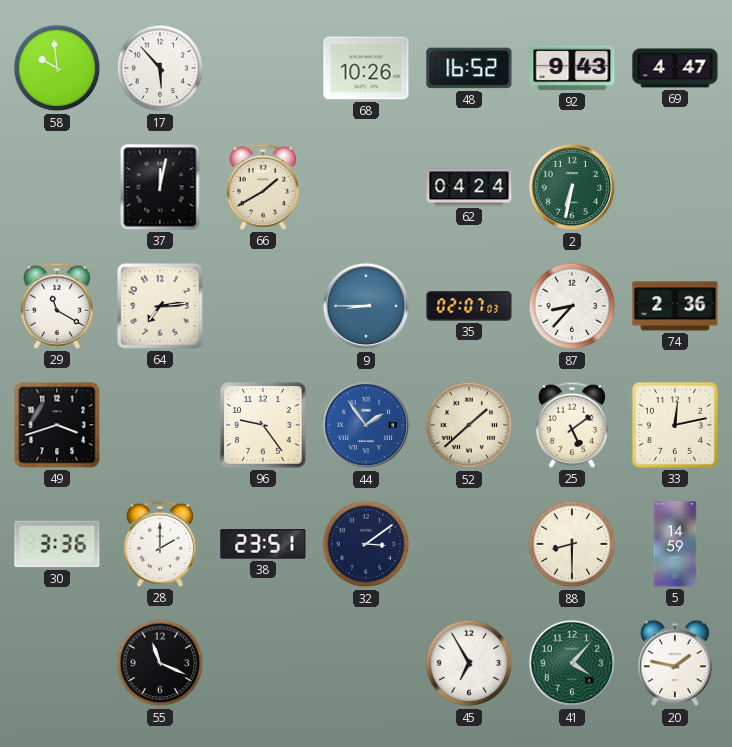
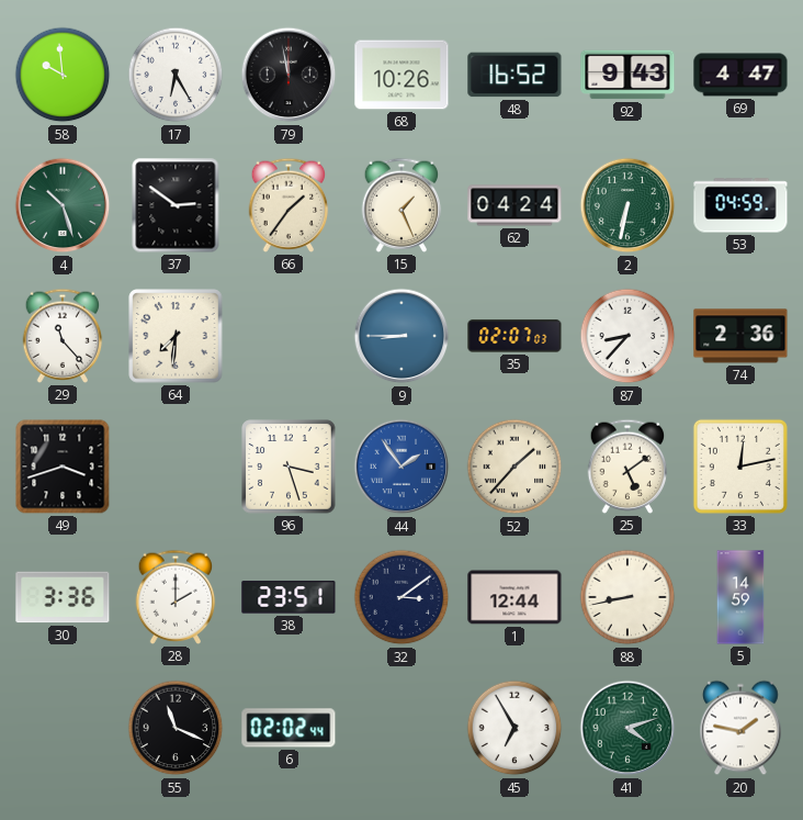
17: 5:53 -> 6:25 (176, 75)
79: none -> 11:58 (289, 75)
4: none -> 10:27 (63, 205)
37: 12:02 -> 2:51 (176, 205)
66: 1:40 -> 1:36 (289, 205)
15: none -> 1:26 (401, 205)
53: none -> 04:59 (740, 205)
29: 11:20 -> 11:23 (63, 336)
64: 7:14 -> 7:31 (176, 336)
96: 9:24 -> 3:27 (289, 467)
52: 1:38 -> 1:37 (514, 467)
1: none -> 12:44 (514, 597)
88: 8:30 -> 8:43 (627, 597)
6: none -> 02:02 (289, 728)
41: 4:07 -> 4:12 (627, 728)
